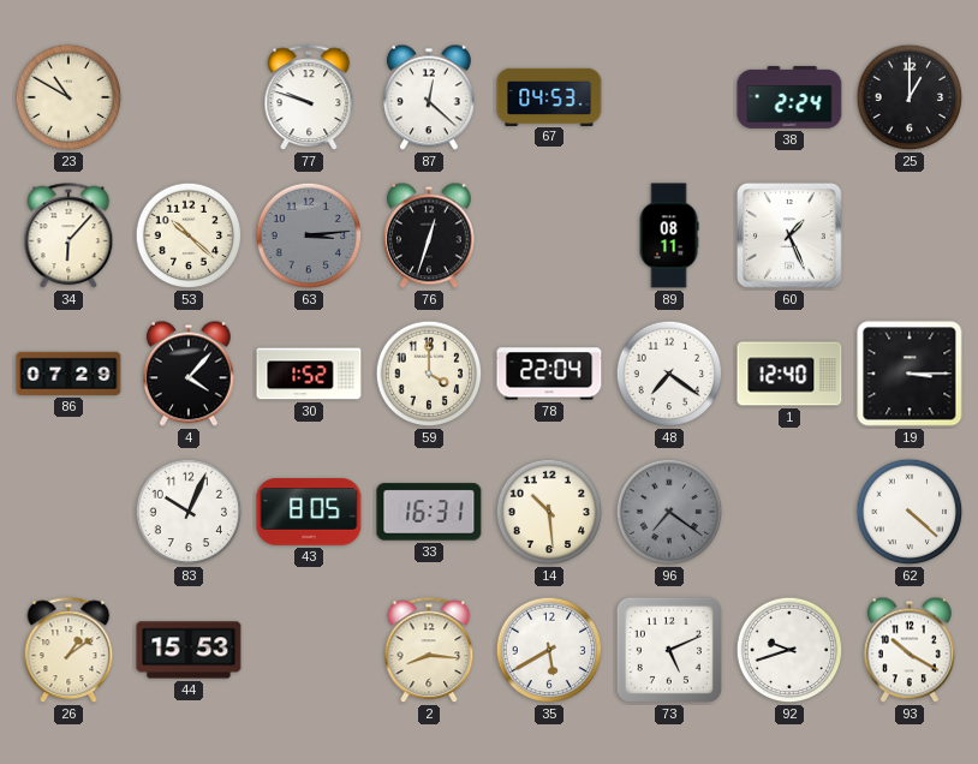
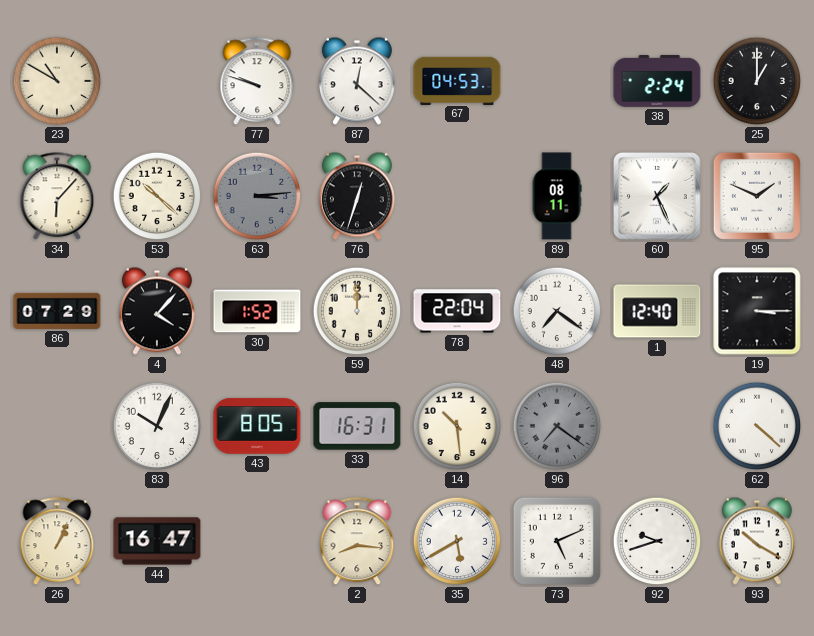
95: none -> 1:49 (757, 196)
59: 4:00 -> 12:00 (357, 311)
26: 1:09 -> 1:04 (57, 542)
44: 15:53 -> 16:47 (157, 541)
